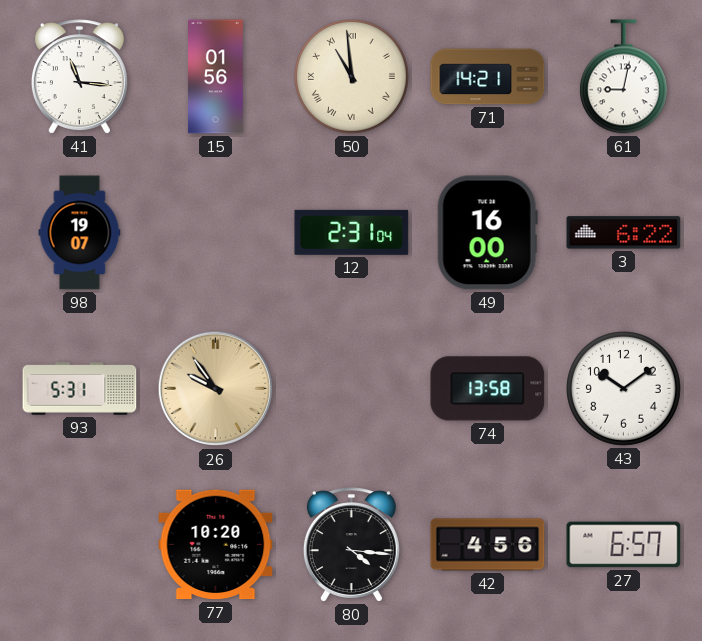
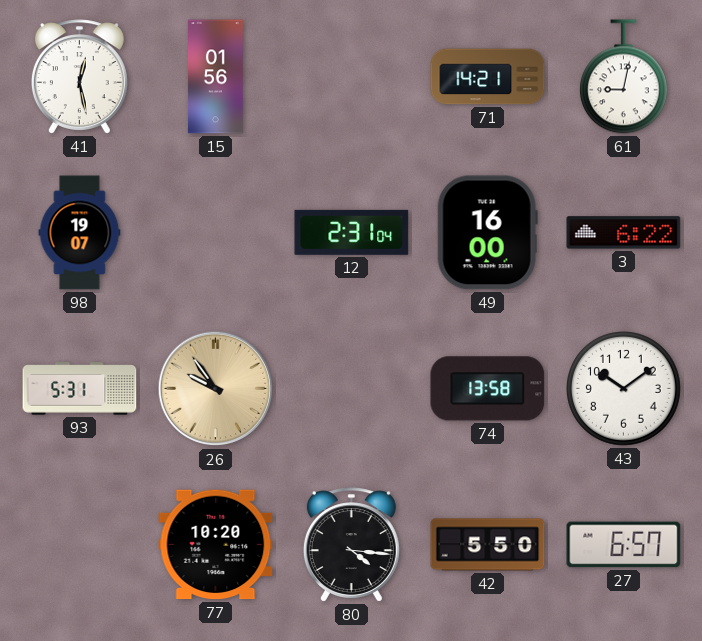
41: 11:16 -> 12:28 (79, 77)
50: 10:59 -> none (352, 77)
42: 4:56 -> 5:50 (488, 545)
